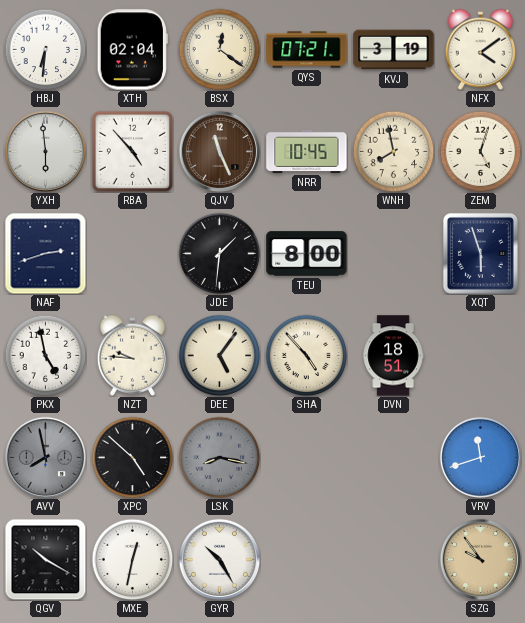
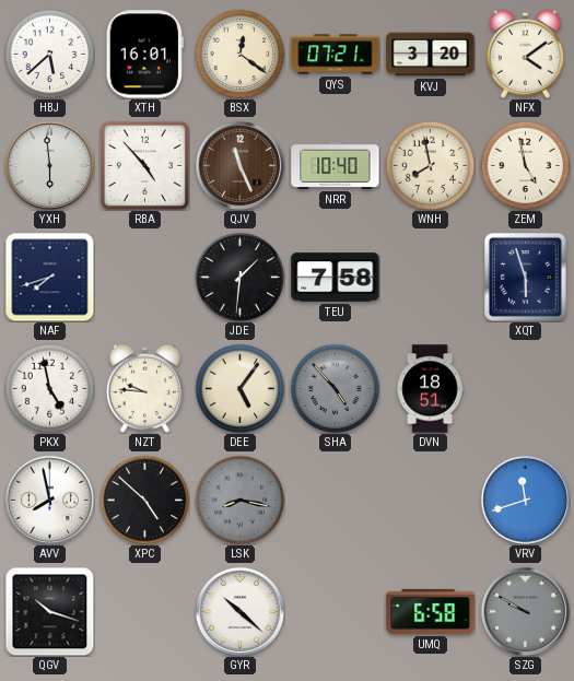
HBJ: 6:31 -> 5:38 (49, 54)
XTH: 02:04 -> 16:01 (144, 55)
KVJ: 3:19 -> 3:20 (431, 55)
NRR: 10:45 -> 10:40 (336, 165)
ZEM: 5:03 -> 4:58 (525, 165)
NAF: 2:42 -> 7:42 (49, 277)
TEU: 8:00 -> 7:58 (336, 278)
SHA dial: cream -> grey (335, 388)
AVV dial: grey -> white (49, 500)
QGV: 10:20 -> 10:18 (49, 611)
MXE: 12:32 -> none (132, 559)
GYR: 10:25 -> 10:22 (239, 611)
UMQ: none -> 6:58 (431, 611)
SZG: 9:54 -> 9:50 (525, 611)
SZG dial: champagne -> grey (525, 611)
